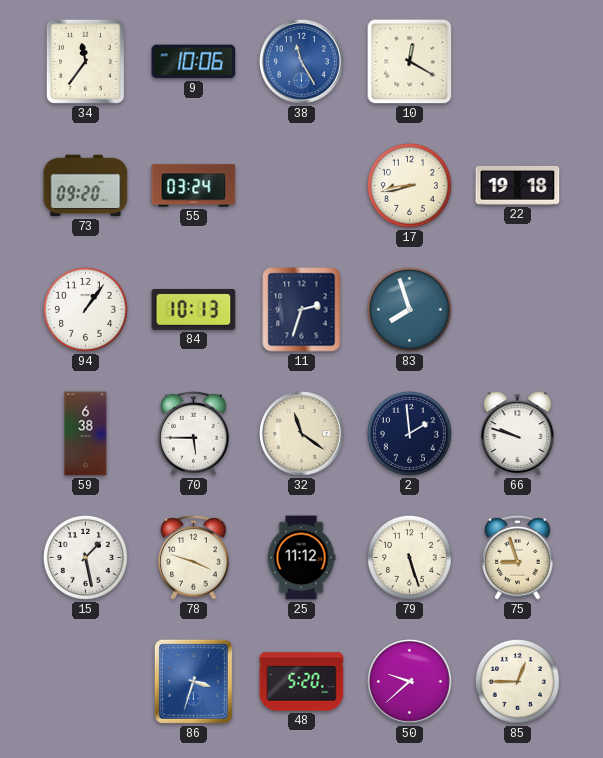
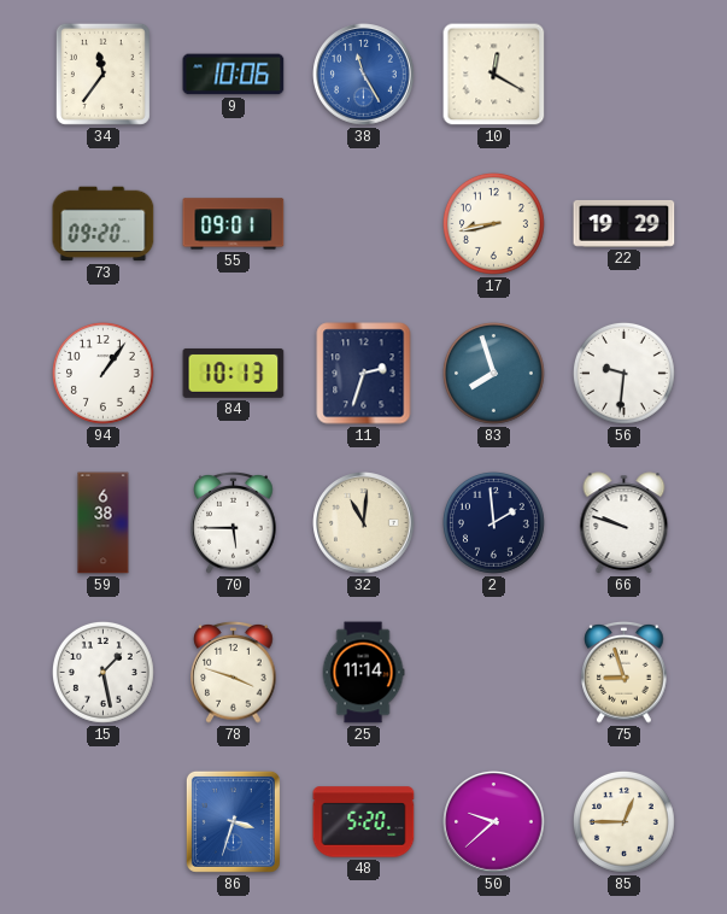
55: 03:24 -> 09:01 (234, 224)
22: 19:18 -> 19:29 (625, 223)
56: none -> 9:31 (623, 373)
32: 11:21 -> 11:01 (364, 523)
25: 11:12 -> 11:14 (363, 673)
79: 5:27 -> none (409, 557)
